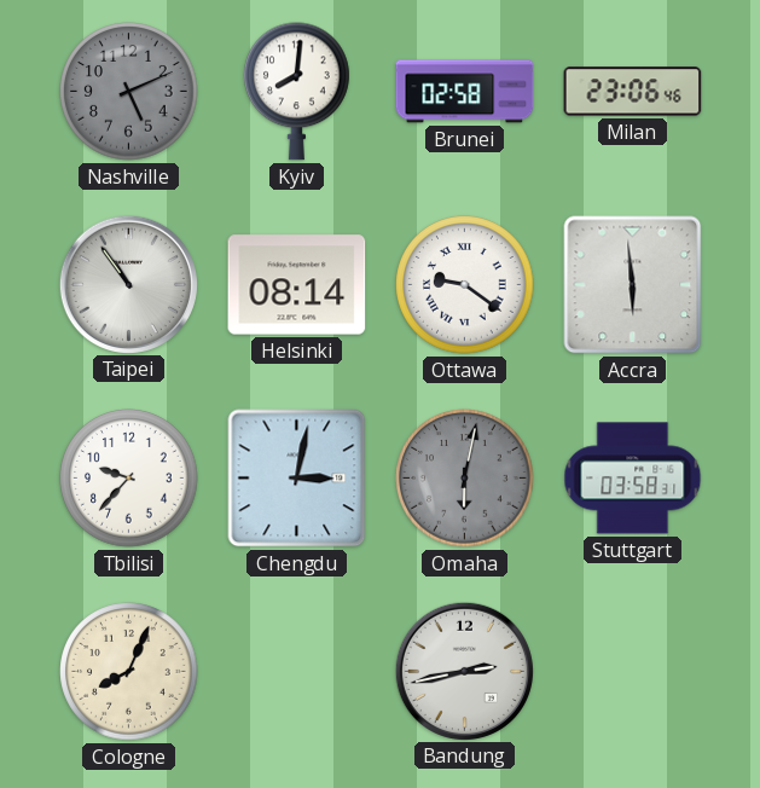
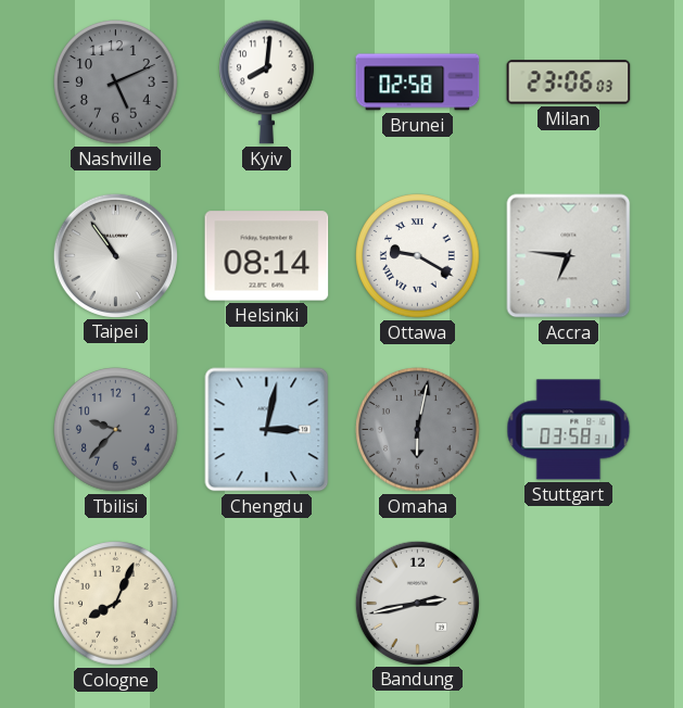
Milan: 23:06:46 -> 23:06:03 (569, 83)
Ottawa: 9:21 -> 9:20 (418, 256)
Accra: 5:59 -> 6:46 (569, 256)
Tbilisi dial: white -> grey (116, 430)
